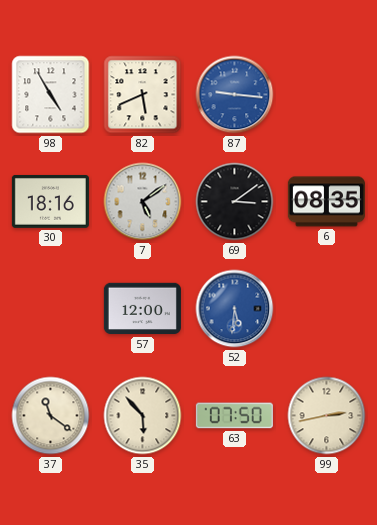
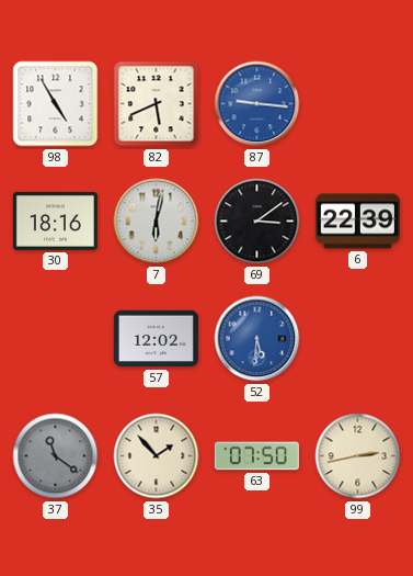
7: 5:09 -> 6:02 (157, 222)
6: 08:35 -> 22:39 (357, 222)
57: 12:00 -> 12:02 (156, 339)
37 dial: cream -> grey (56, 456)
35: 5:53 -> 1:53 (157, 456)
